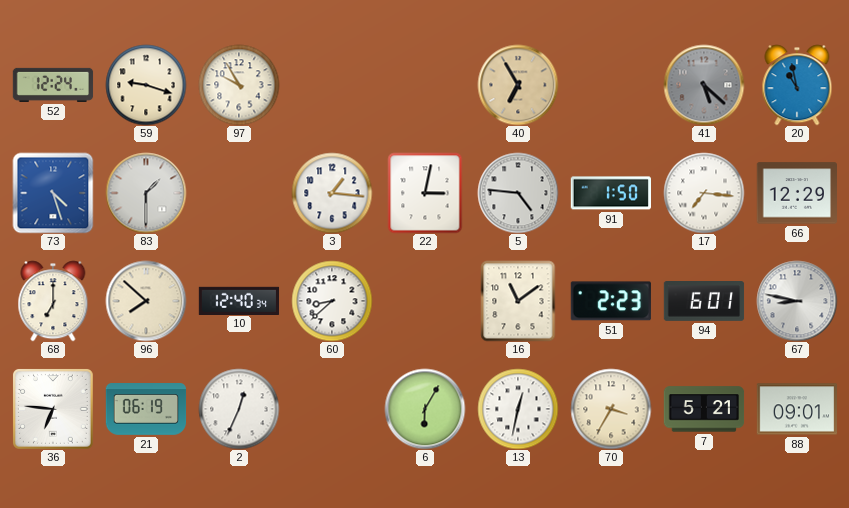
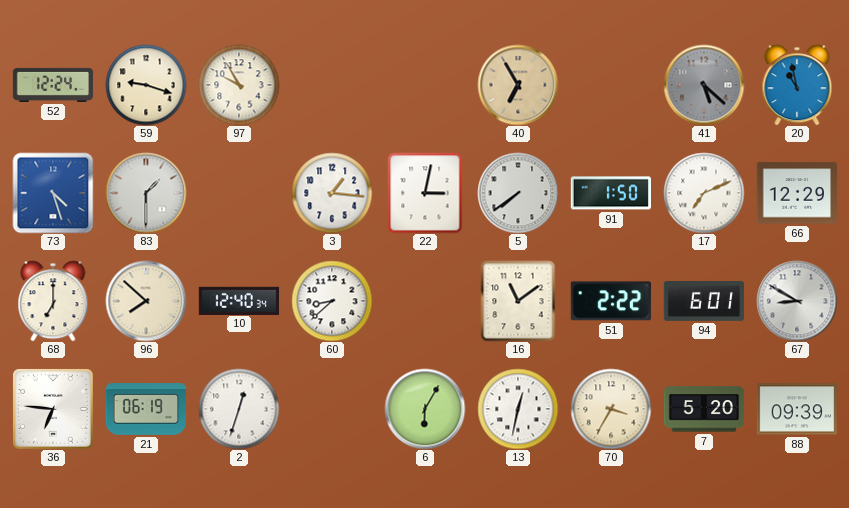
5: 4:46 -> 7:39 (518, 193)
17: 7:16 -> 7:11 (704, 193)
51: 2:23 -> 2:22 (611, 301)
67: 8:47 -> 8:50 (797, 301)
2: 12:34 -> 12:33 (239, 409)
7: 5:21 -> 5:20 (704, 409)
88: 09:01 -> 09:39 (797, 409)
